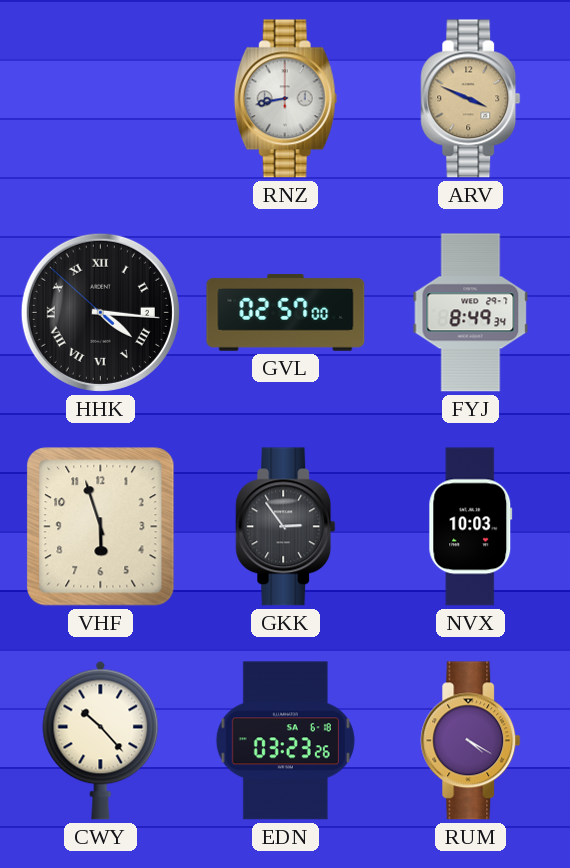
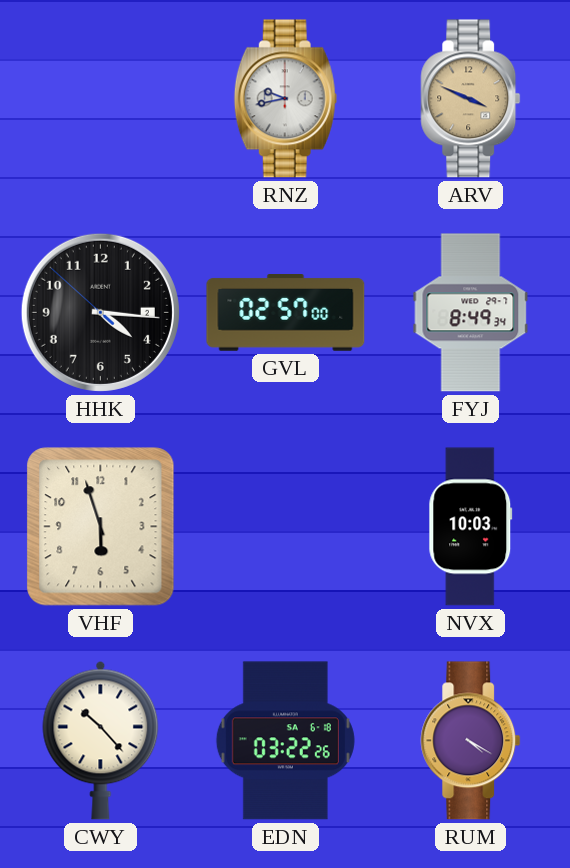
RNZ: 8:43 -> 9:43 (285, 99)
HHK numerals: Roman -> Arabic (100, 312)
GKK: 2:54 -> none (286, 527)
EDN: 03:23 -> 03:22 (285, 741)
